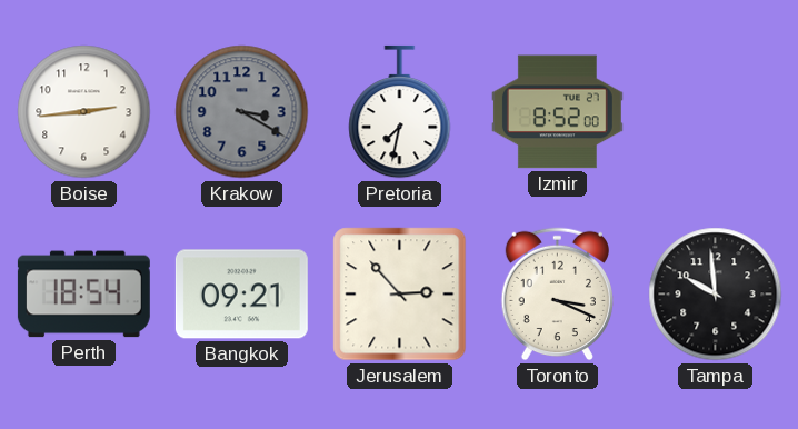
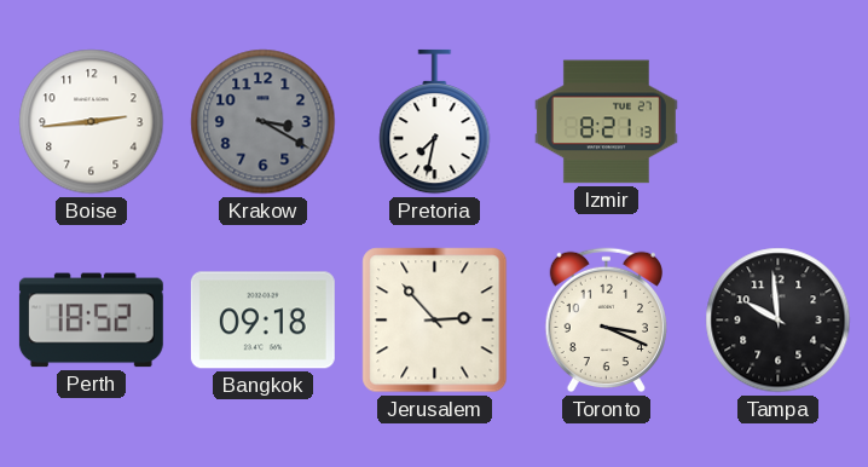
Izmir: 8:52 -> 8:21 (606, 122)
Perth: 18:54 -> 18:52 (91, 321)
Bangkok: 09:21 -> 09:18 (262, 321)
